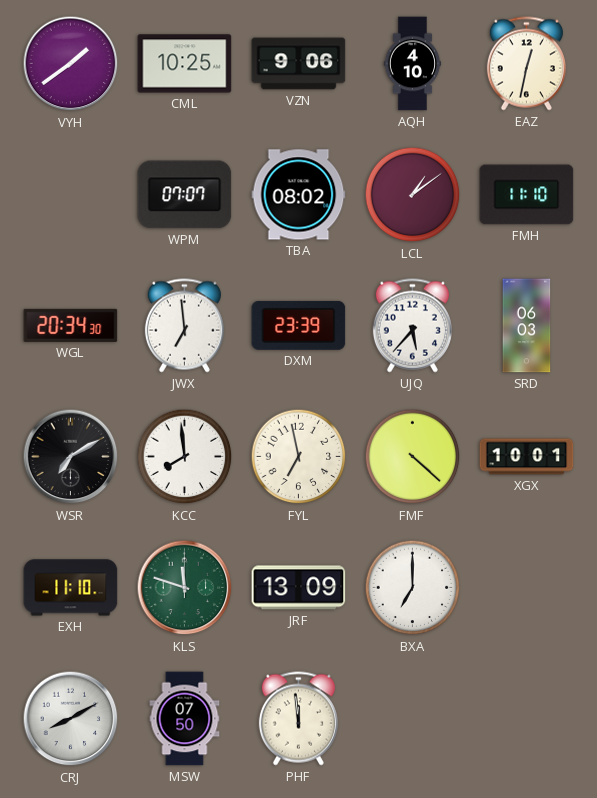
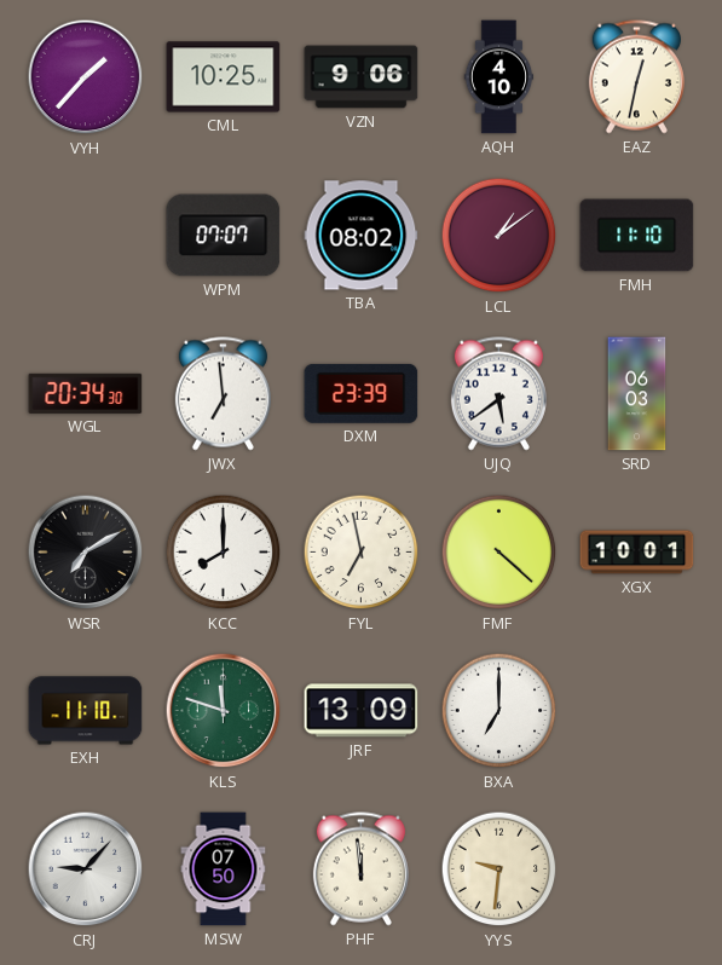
VYH: 1:39 -> 1:37 (86, 77)
UJQ: 5:37 -> 5:39 (498, 394)
KCC: 7:59 -> 8:00 (224, 553)
CRJ: 8:10 -> 9:07 (86, 869)
YYS: none -> 9:31 (499, 869)
